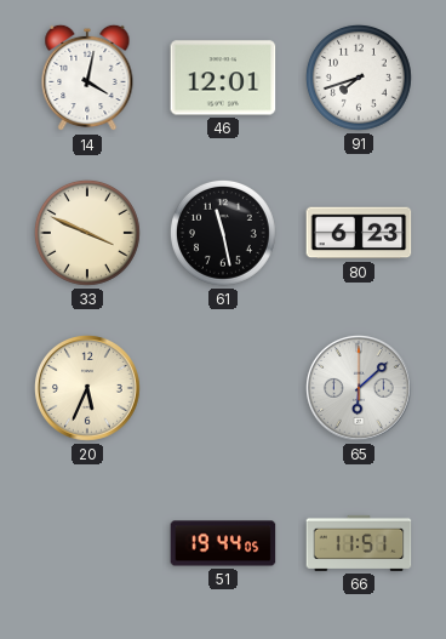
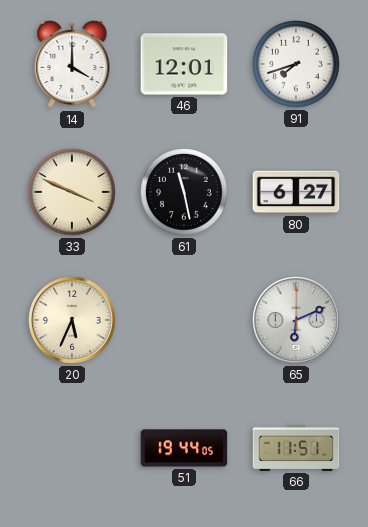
14: 4:02 -> 4:00 (72, 64)
80: 6:23 -> 6:27 (296, 192)
65: 6:08 -> 6:11 (297, 321)
